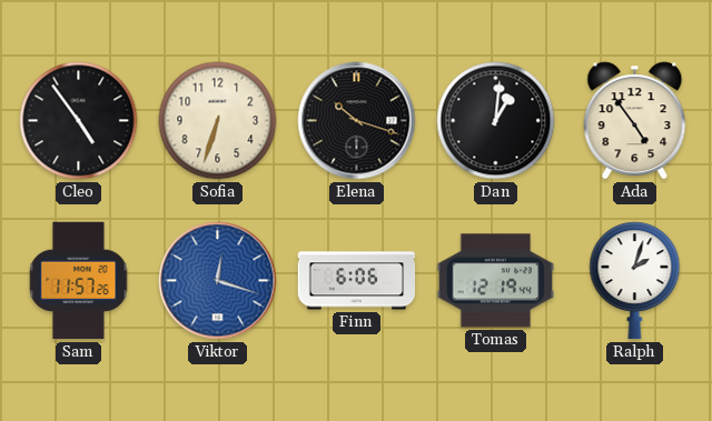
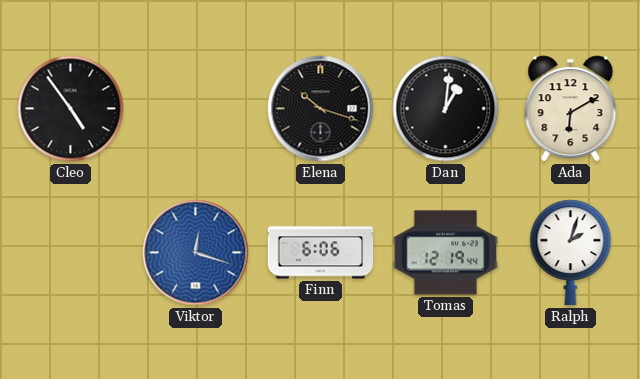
Sofia: 6:33 -> none (218, 121)
Ada: 4:54 -> 6:10 (571, 109)
Sam: 11:57 -> none (79, 281)
